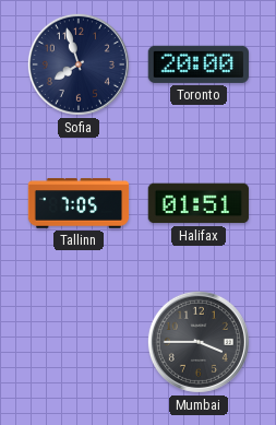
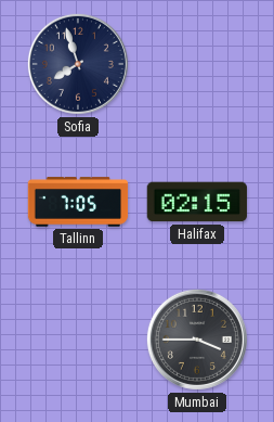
Toronto: 20:00 -> none (199, 64)
Halifax: 01:51 -> 02:15 (197, 202)
